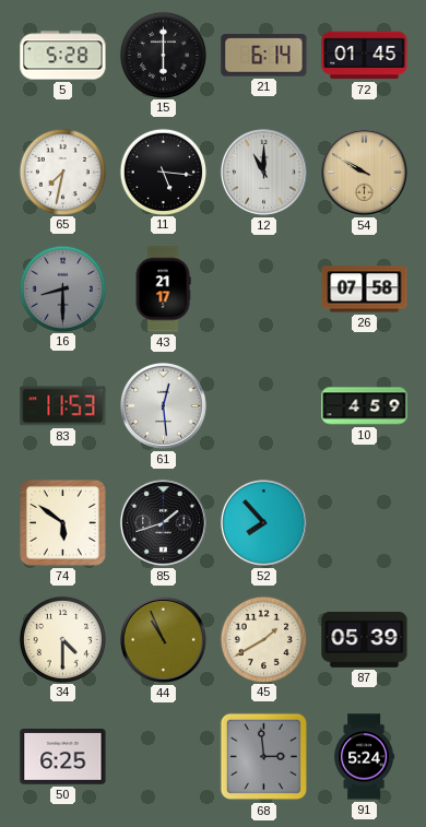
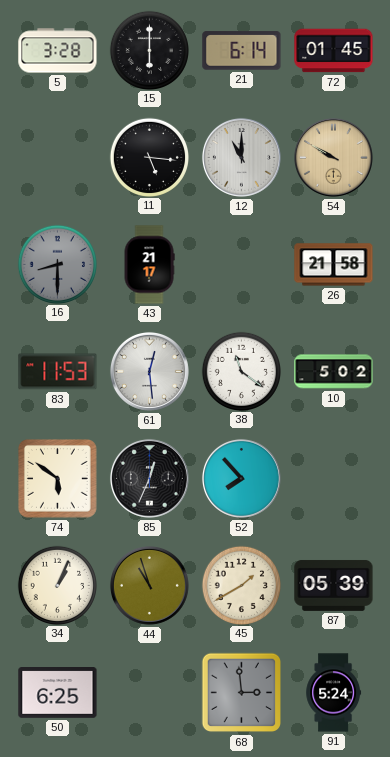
5: 5:28 -> 3:28 (58, 51)
65: 7:32 -> none (62, 172)
26: 07:58 -> 21:58 (334, 265)
38: none -> 11:21 (241, 371)
10: 4:59 -> 5:02 (334, 372)
85: 1:42 -> 12:34 (149, 478)
34: 4:30 -> 1:04 (57, 585)
44: 10:56 -> 10:57 (149, 585)
